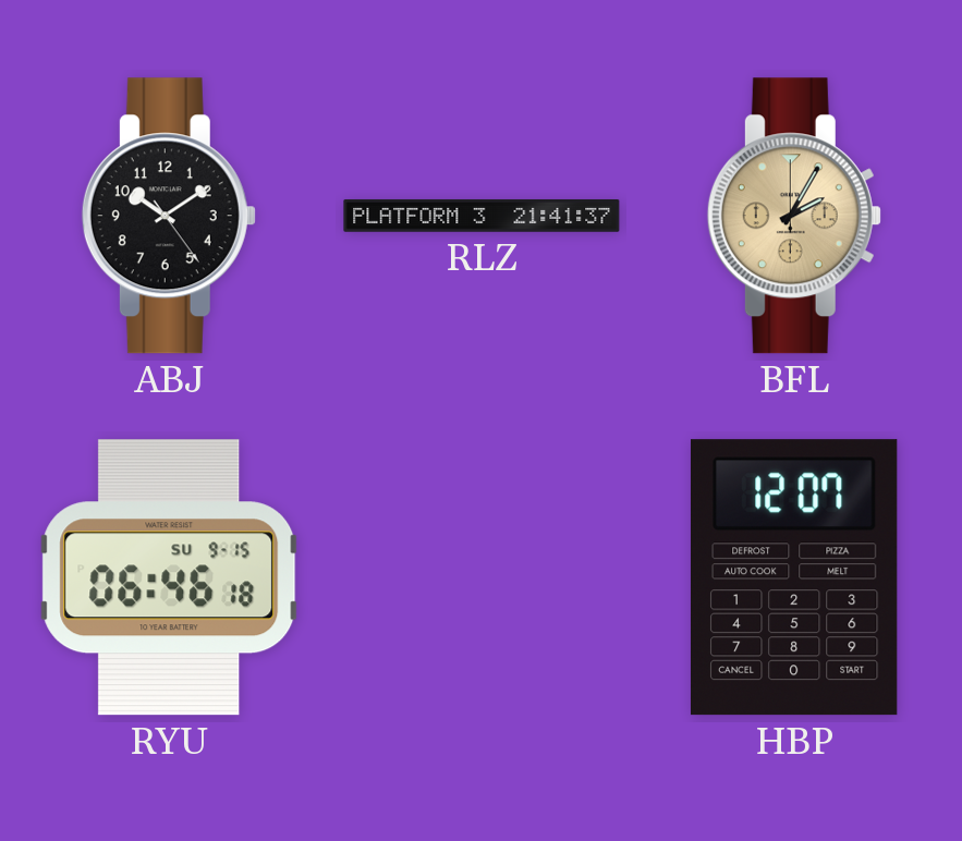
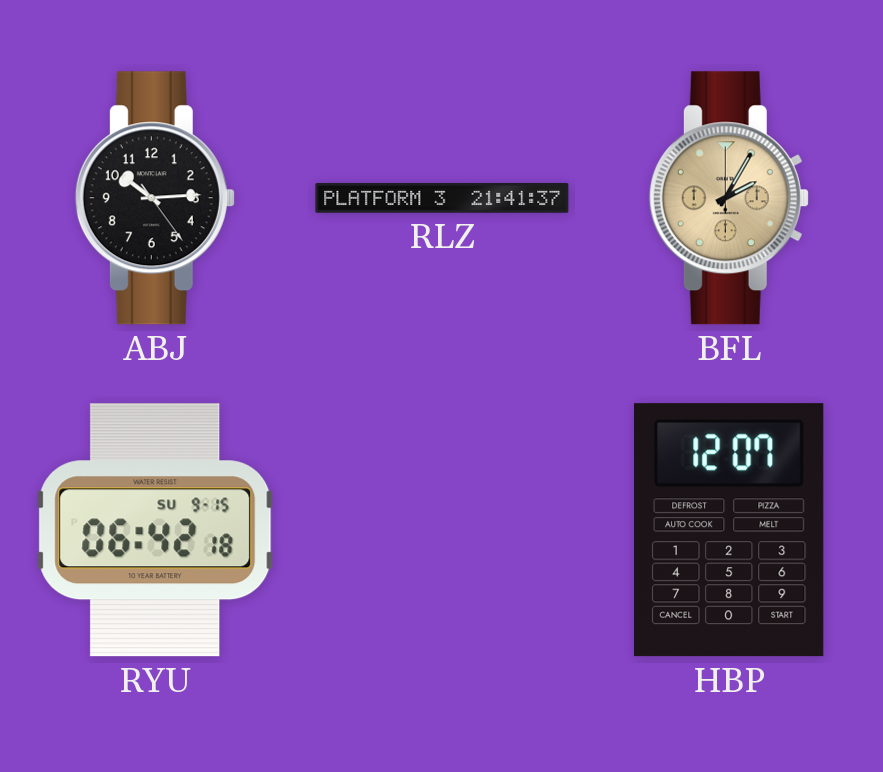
ABJ: 10:09 -> 10:14 (155, 198)
RYU: 06:46 -> 06:42 (155, 530)
